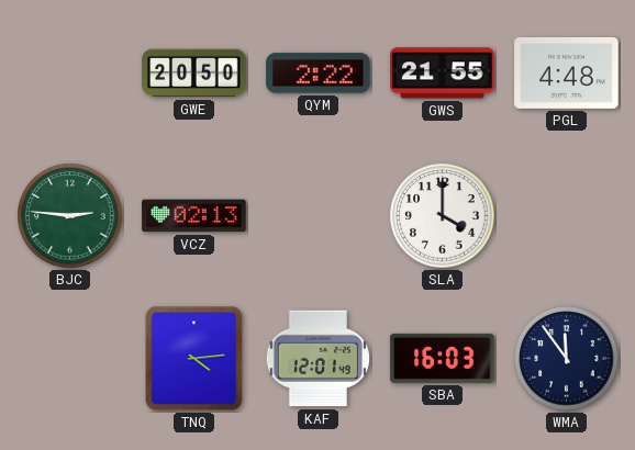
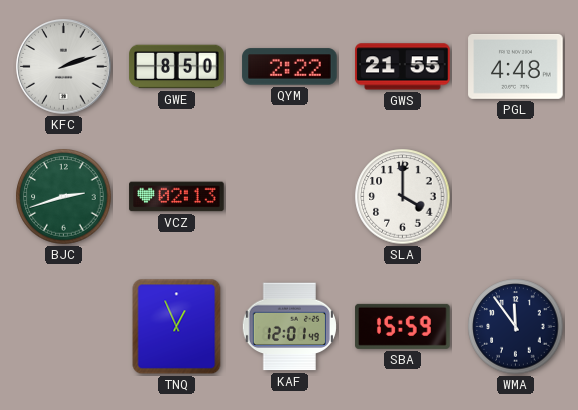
KFC: none -> 2:12 (64, 67)
GWE: 20:50 -> 8:50 (177, 67)
BJC: 2:46 -> 2:42 (64, 197)
TNQ: 4:14 -> 12:56 (177, 327)
SBA: 16:03 -> 15:59 (403, 326)
